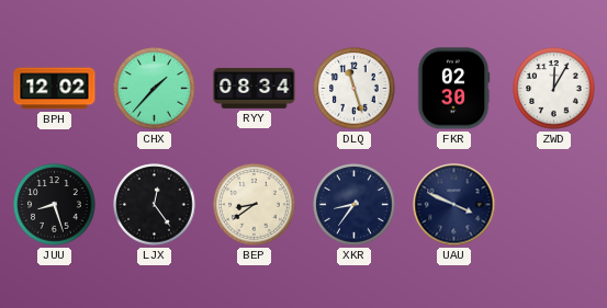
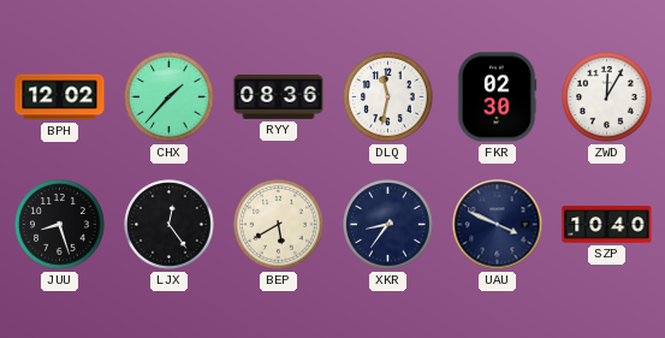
RYY: 08:34 -> 08:36 (279, 96)
DLQ: 11:27 -> 11:32 (388, 97)
BEP: 8:39 -> 5:40 (279, 225)
SZP: none -> 10:40 (607, 225)
